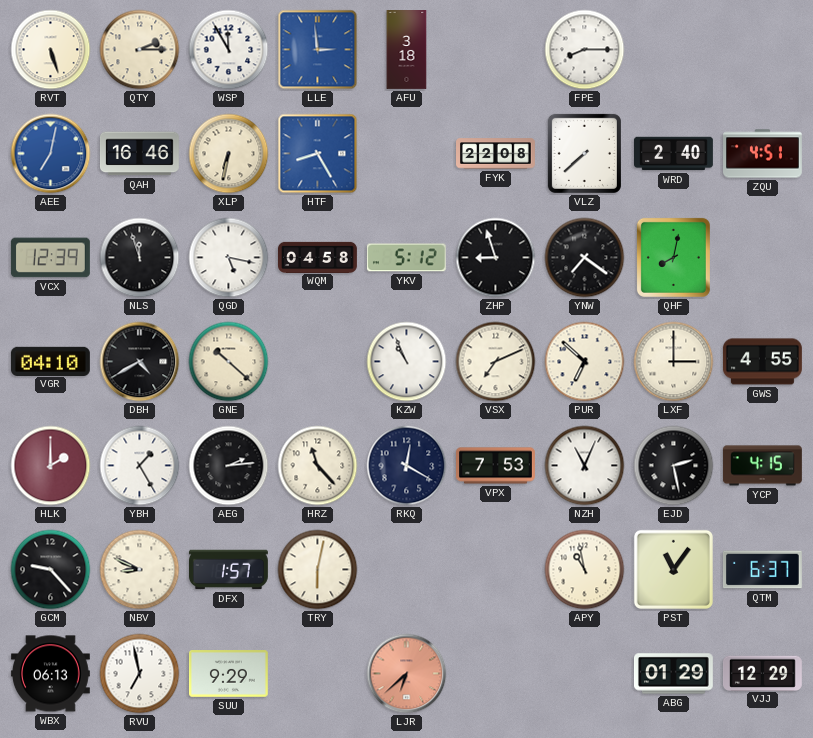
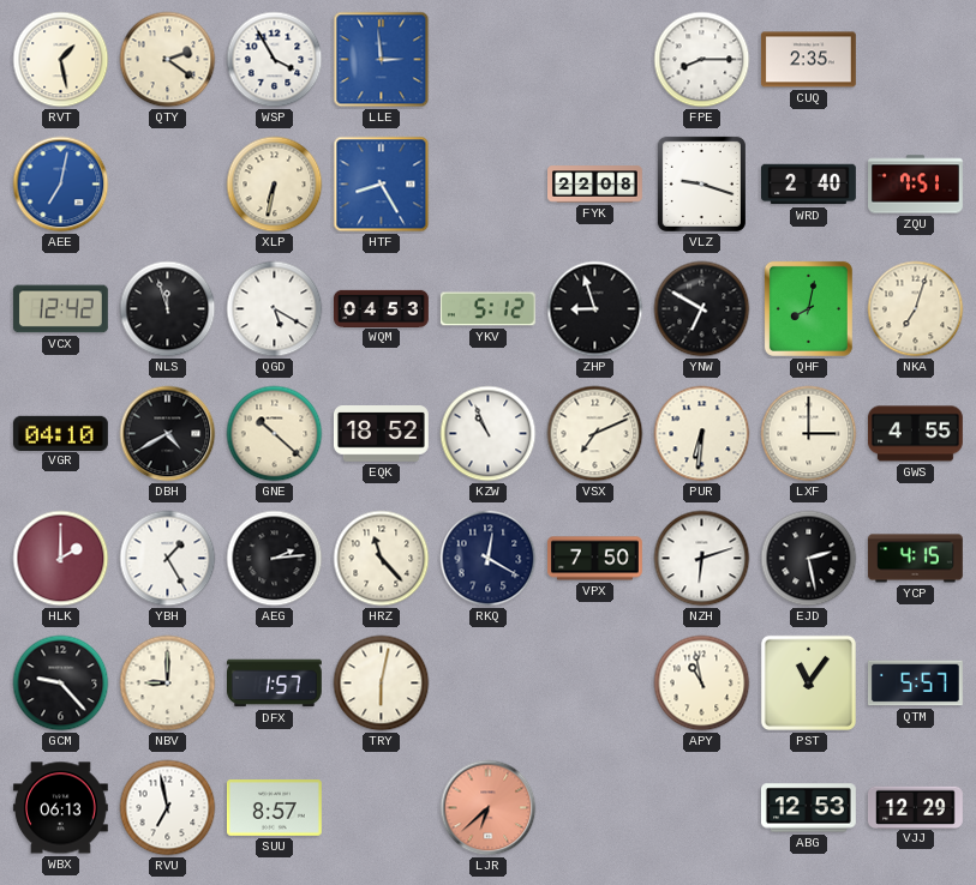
RVT: 5:27 -> 1:28 (61, 60)
QTY: 2:15 -> 2:21 (168, 60)
WSP: 11:55 -> 3:55 (275, 60)
AFU: 3:18 -> none (407, 50)
CUQ: none -> 2:35 (808, 60)
QAH: 16:46 -> none (139, 154)
VLZ: 7:38 -> 9:18 (701, 183)
ZQU: 4:51 -> 7:51 (916, 185)
VCX: 12:39 -> 12:42 (60, 309)
QGD: 5:17 -> 5:20 (275, 309)
WQM: 04:58 -> 04:53 (382, 308)
YNW: 7:21 -> 6:50 (702, 309)
NKA: none -> 7:03 (916, 309)
EQK: none -> 18:52 (381, 434)
PUR: 6:52 -> 6:31 (702, 434)
VPX: 7:53 -> 7:50 (595, 559)
NZH: 11:04 -> 6:12 (702, 559)
NBV: 8:49 -> 9:00 (168, 684)
QTM: 6:37 -> 5:57 (915, 684)
SUU: 9:29 -> 8:57 (274, 808)
ABG: 01:29 -> 12:53 (808, 808)
